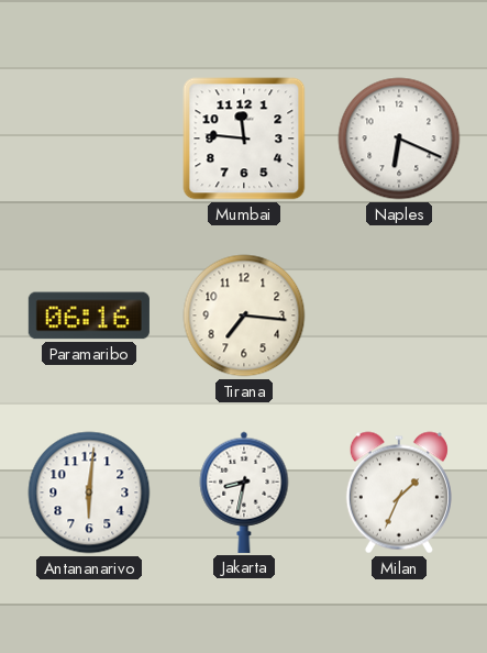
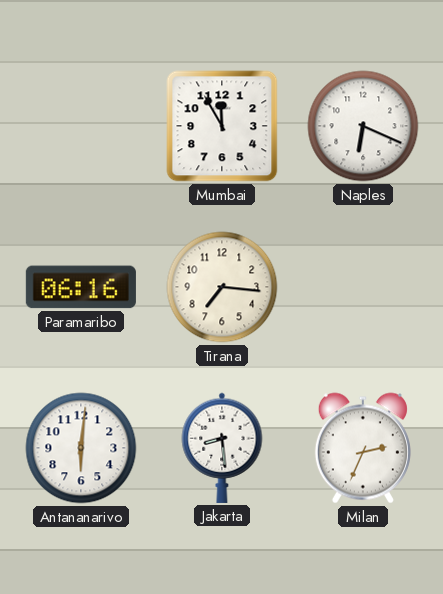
Mumbai: 11:46 -> 11:55 (222, 126)
Jakarta: 8:32 -> 8:29 (222, 448)
Milan: 1:34 -> 2:34 (363, 448)
